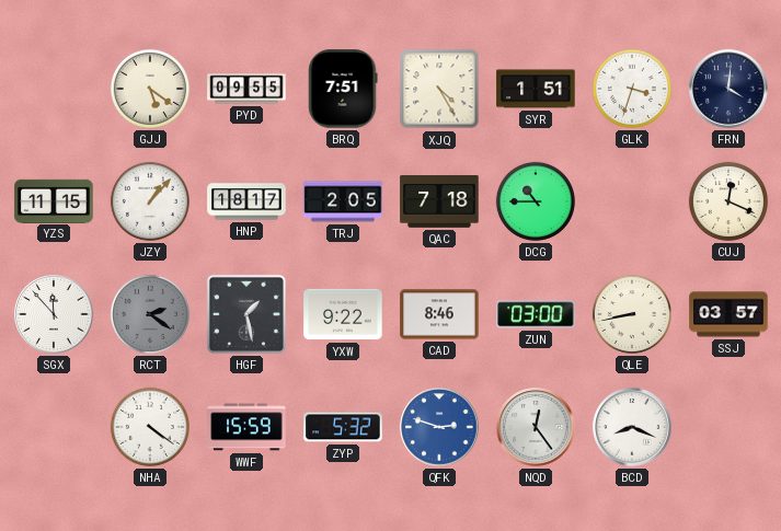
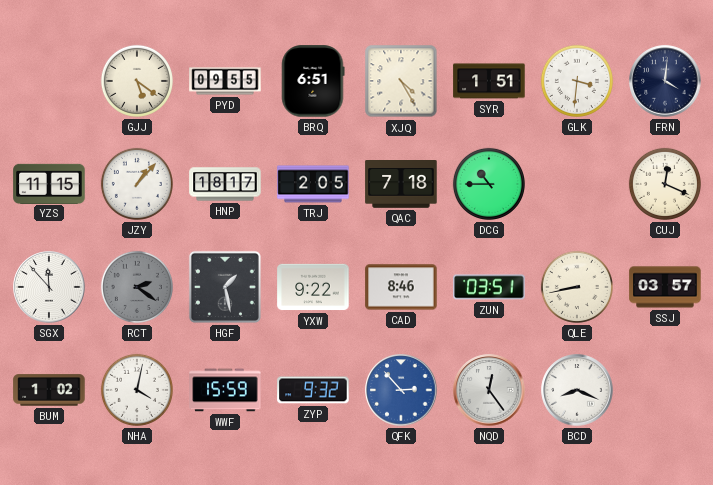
BRQ: 7:51 -> 6:51 (313, 81)
GLK: 3:33 -> 3:31 (577, 81)
ZUN: 03:00 -> 03:51 (489, 287)
BUM: none -> 1:02 (49, 390)
NHA: 4:21 -> 4:02 (137, 390)
ZYP: 5:32 -> 9:32 (313, 390)
QFK: 2:48 -> 2:53 (401, 390)
